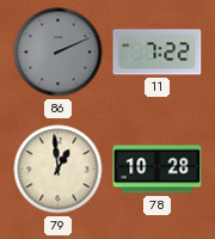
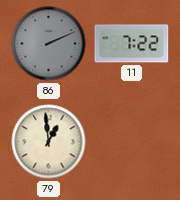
78: 10:28 -> none (158, 170)
